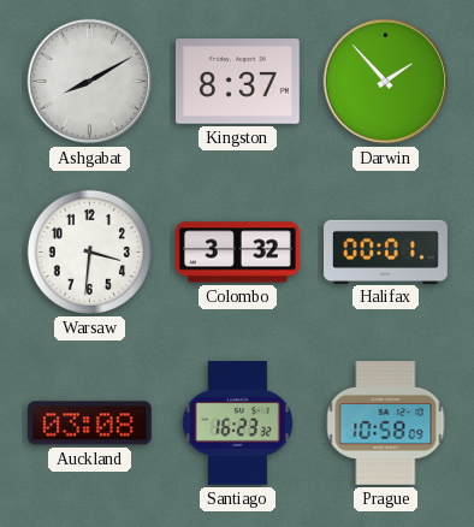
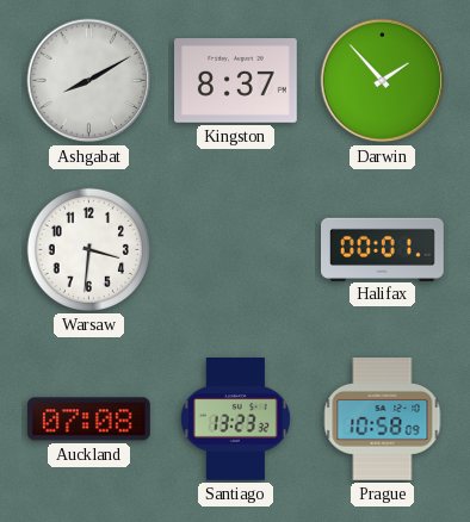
Colombo: 3:32 -> none (238, 253)
Auckland: 03:08 -> 07:08 (89, 420)
Santiago: 16:23 -> 13:23 (235, 420)
